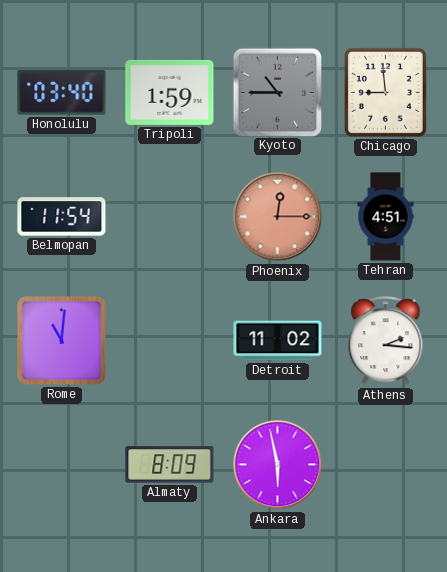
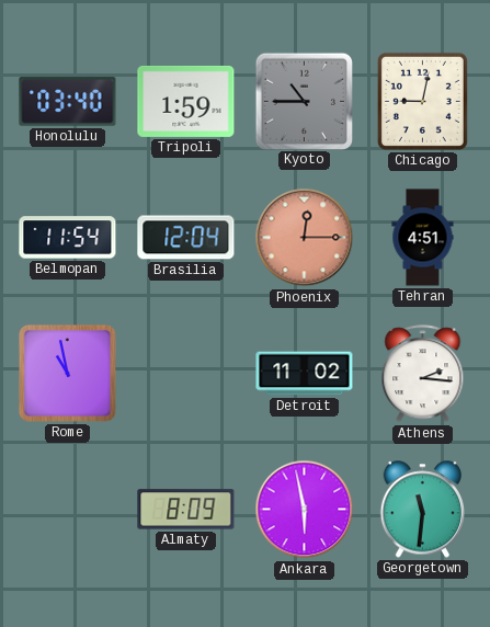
Chicago: 8:59 -> 9:02 (422, 101)
Brasilia: none -> 12:04 (186, 238)
Rome: 11:01 -> 10:58 (67, 373)
Georgetown: none -> 11:31 (422, 510)
